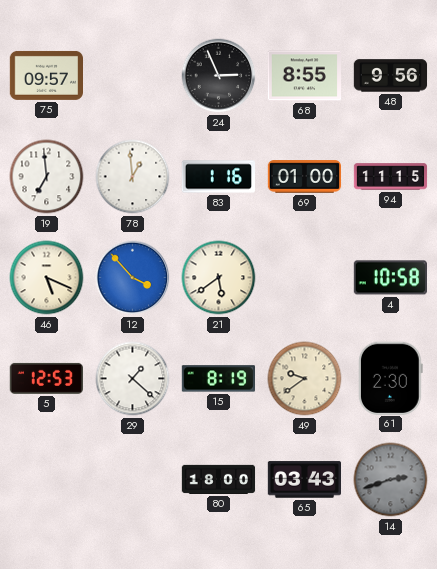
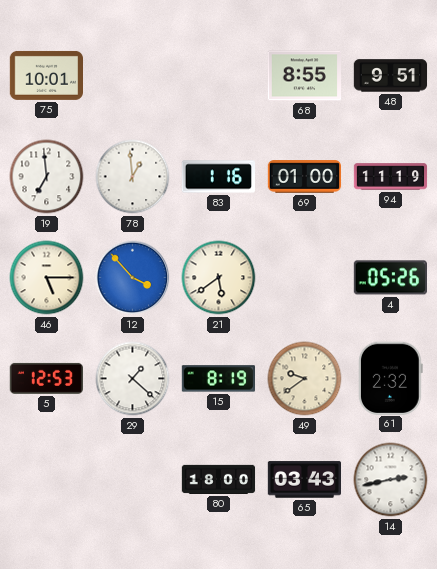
75: 09:57 -> 10:01 (46, 75)
24: 2:56 -> none (219, 76)
48: 9:56 -> 9:51 (391, 76)
94: 11:15 -> 11:19 (391, 177)
46: 5:19 -> 5:15 (47, 278)
4: 10:58 -> 05:26 (390, 278)
61: 2:30 -> 2:32 (390, 378)
14: 2:42 -> 2:43 (391, 480)
14 dial: grey -> white (391, 480)
